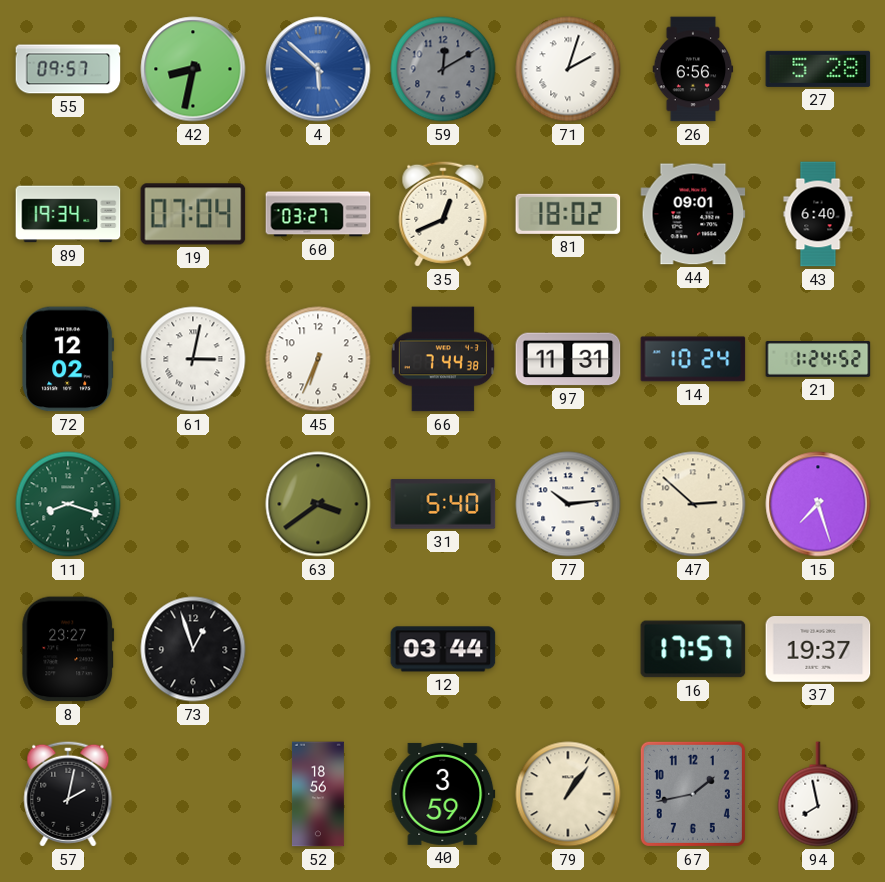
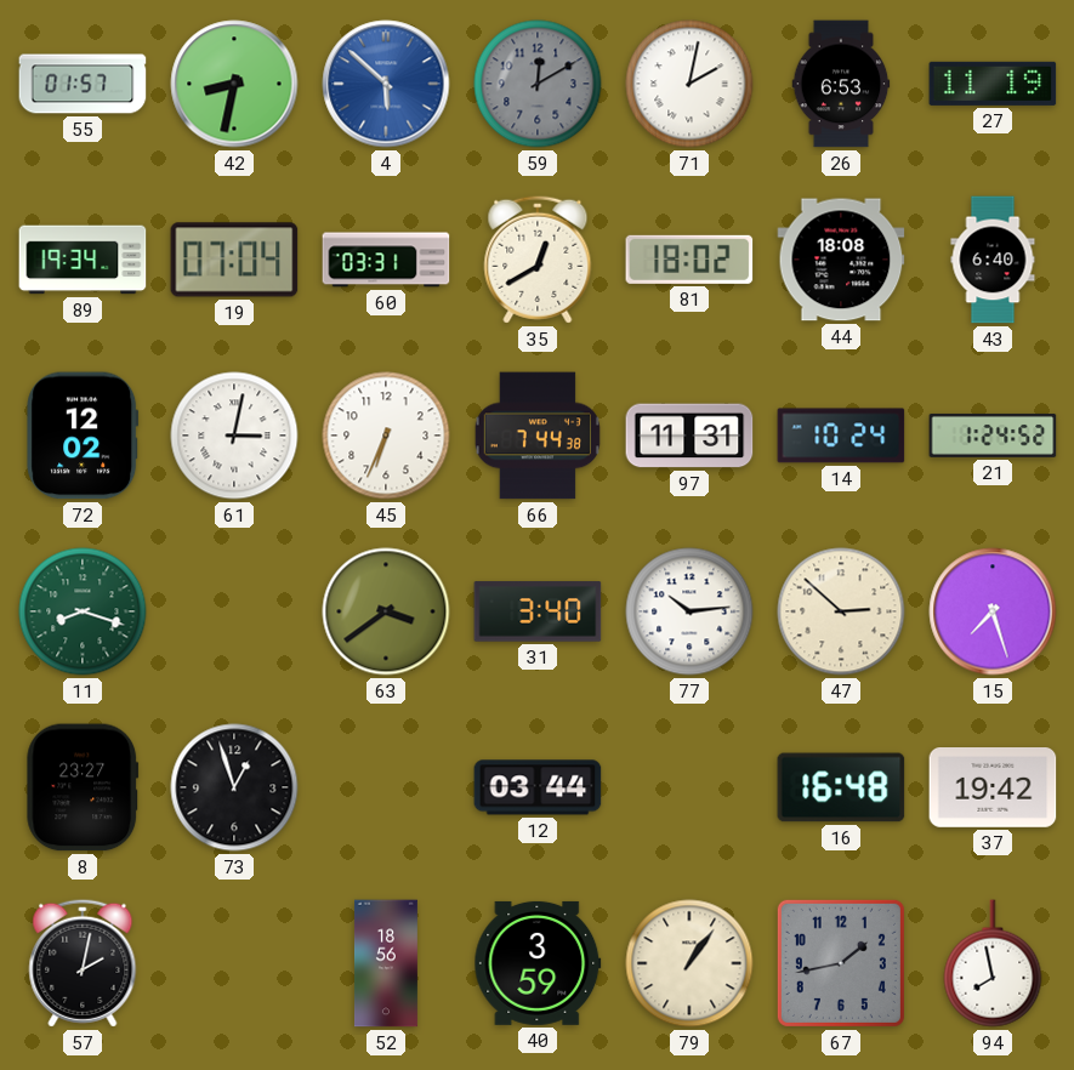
55: 09:57 -> 01:57 (83, 84)
71: 2:03 -> 2:02 (689, 84)
26: 6:56 -> 6:53 (841, 84)
27: 5:28 -> 11:19 (993, 84)
60: 03:27 -> 03:31 (386, 260)
35: 12:41 -> 12:40 (538, 260)
44: 09:01 -> 18:08 (841, 260)
31: 5:40 -> 3:40 (538, 611)
16: 17:57 -> 16:48 (841, 787)
37: 19:37 -> 19:42 (993, 789)
